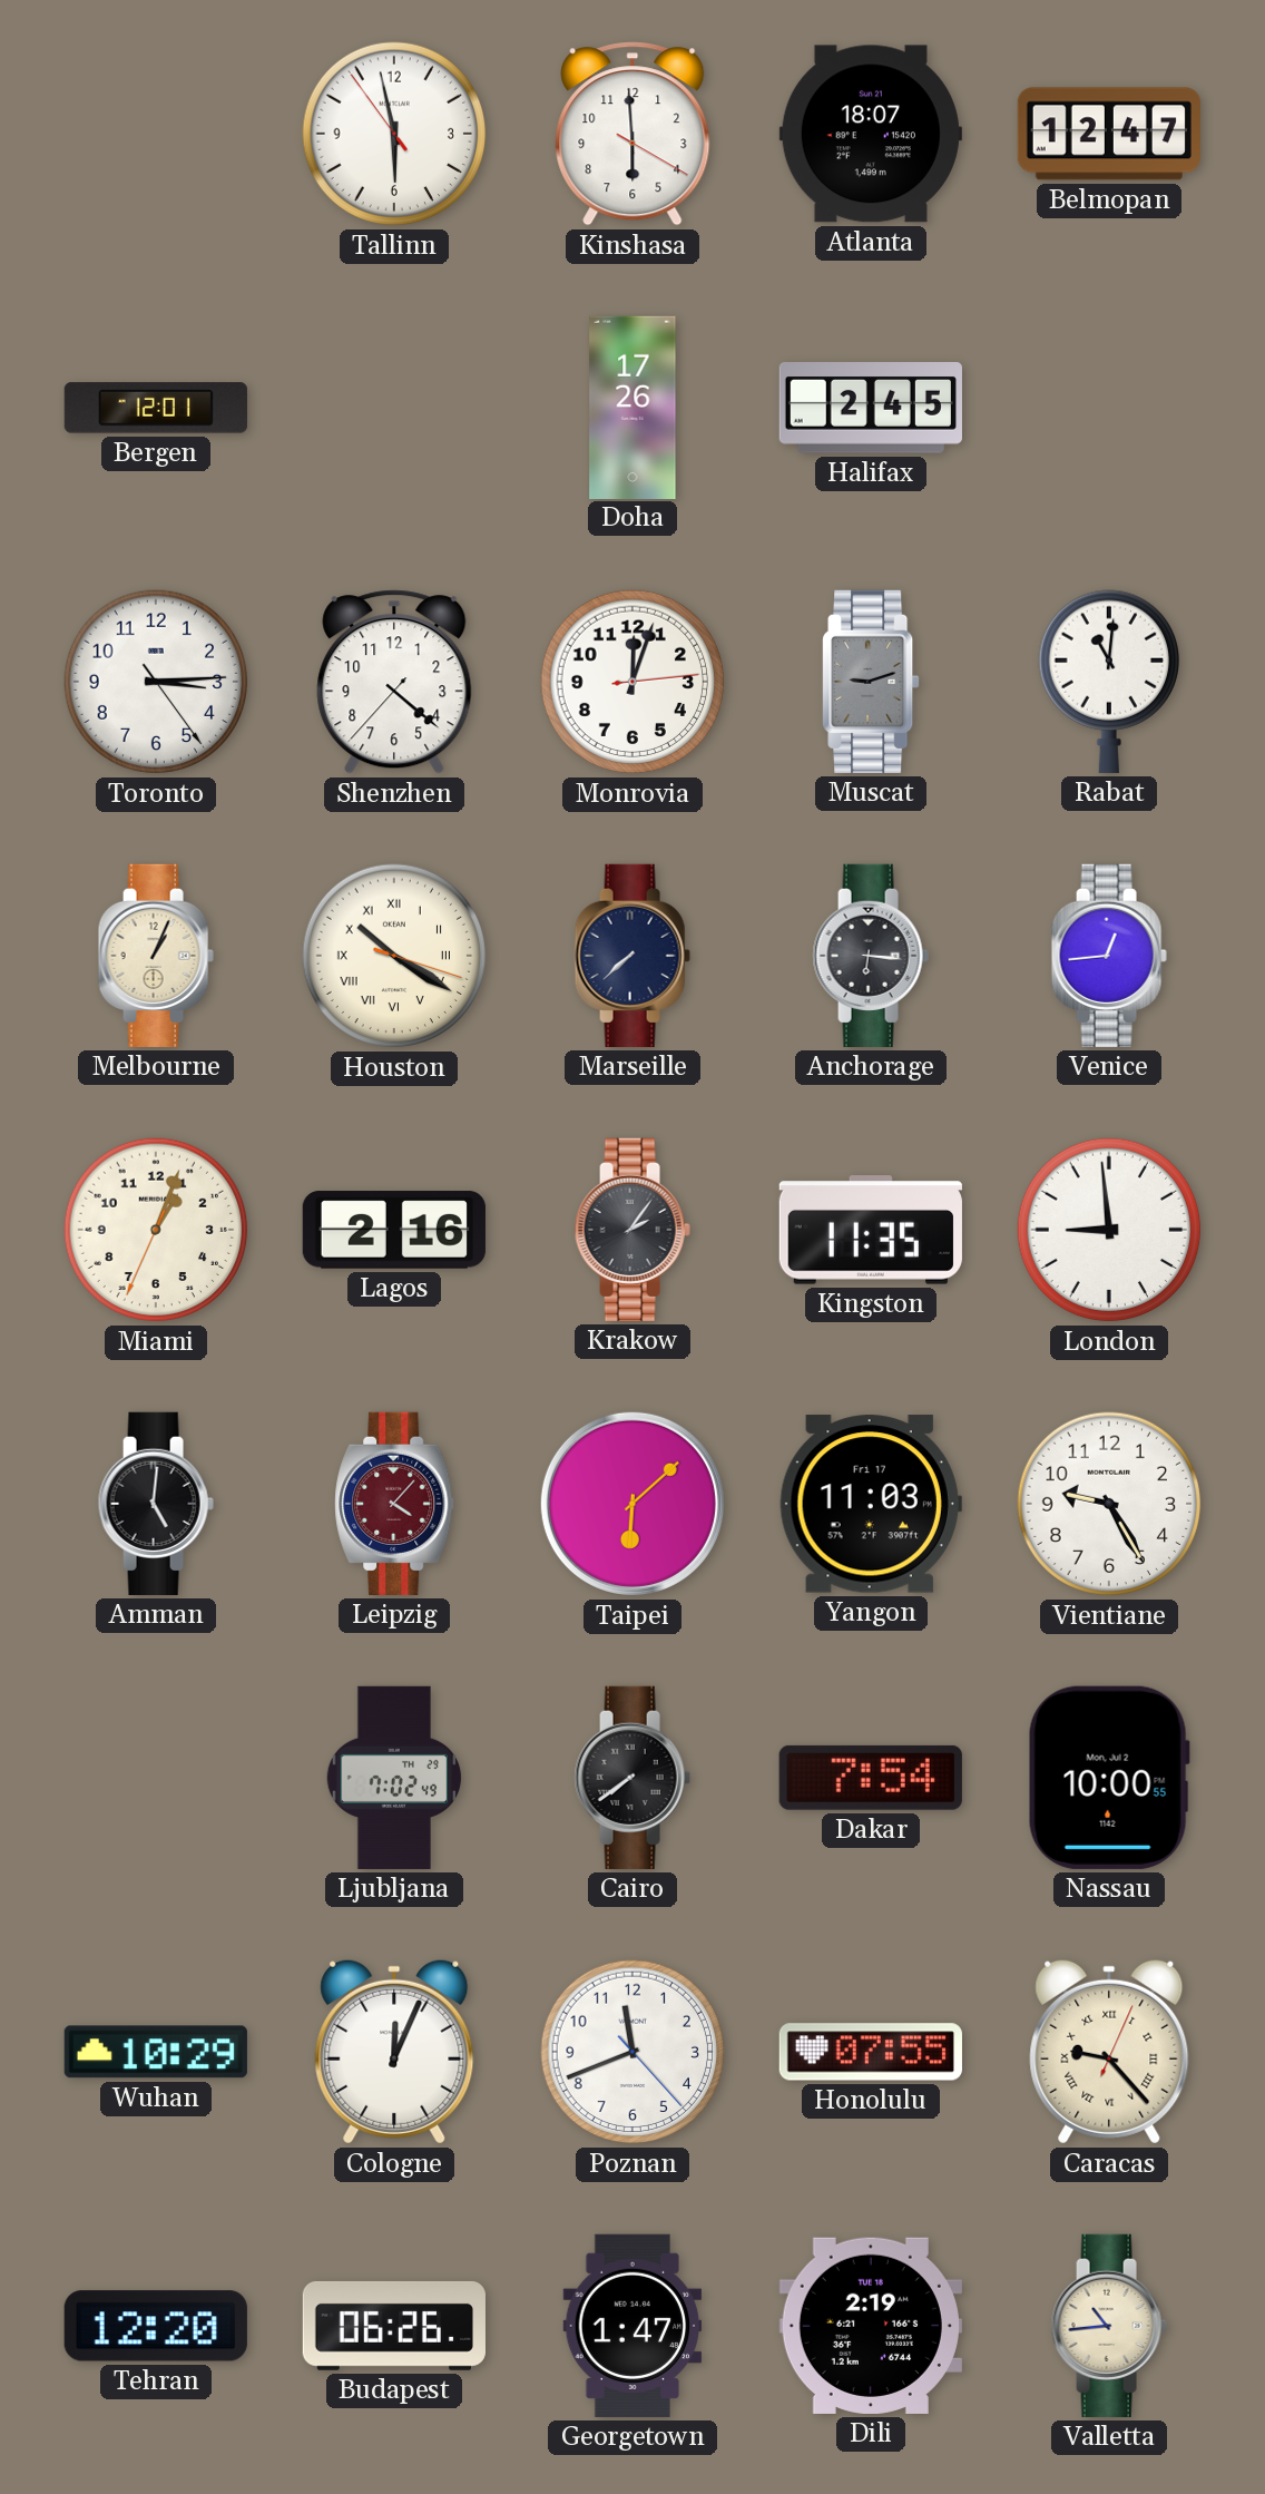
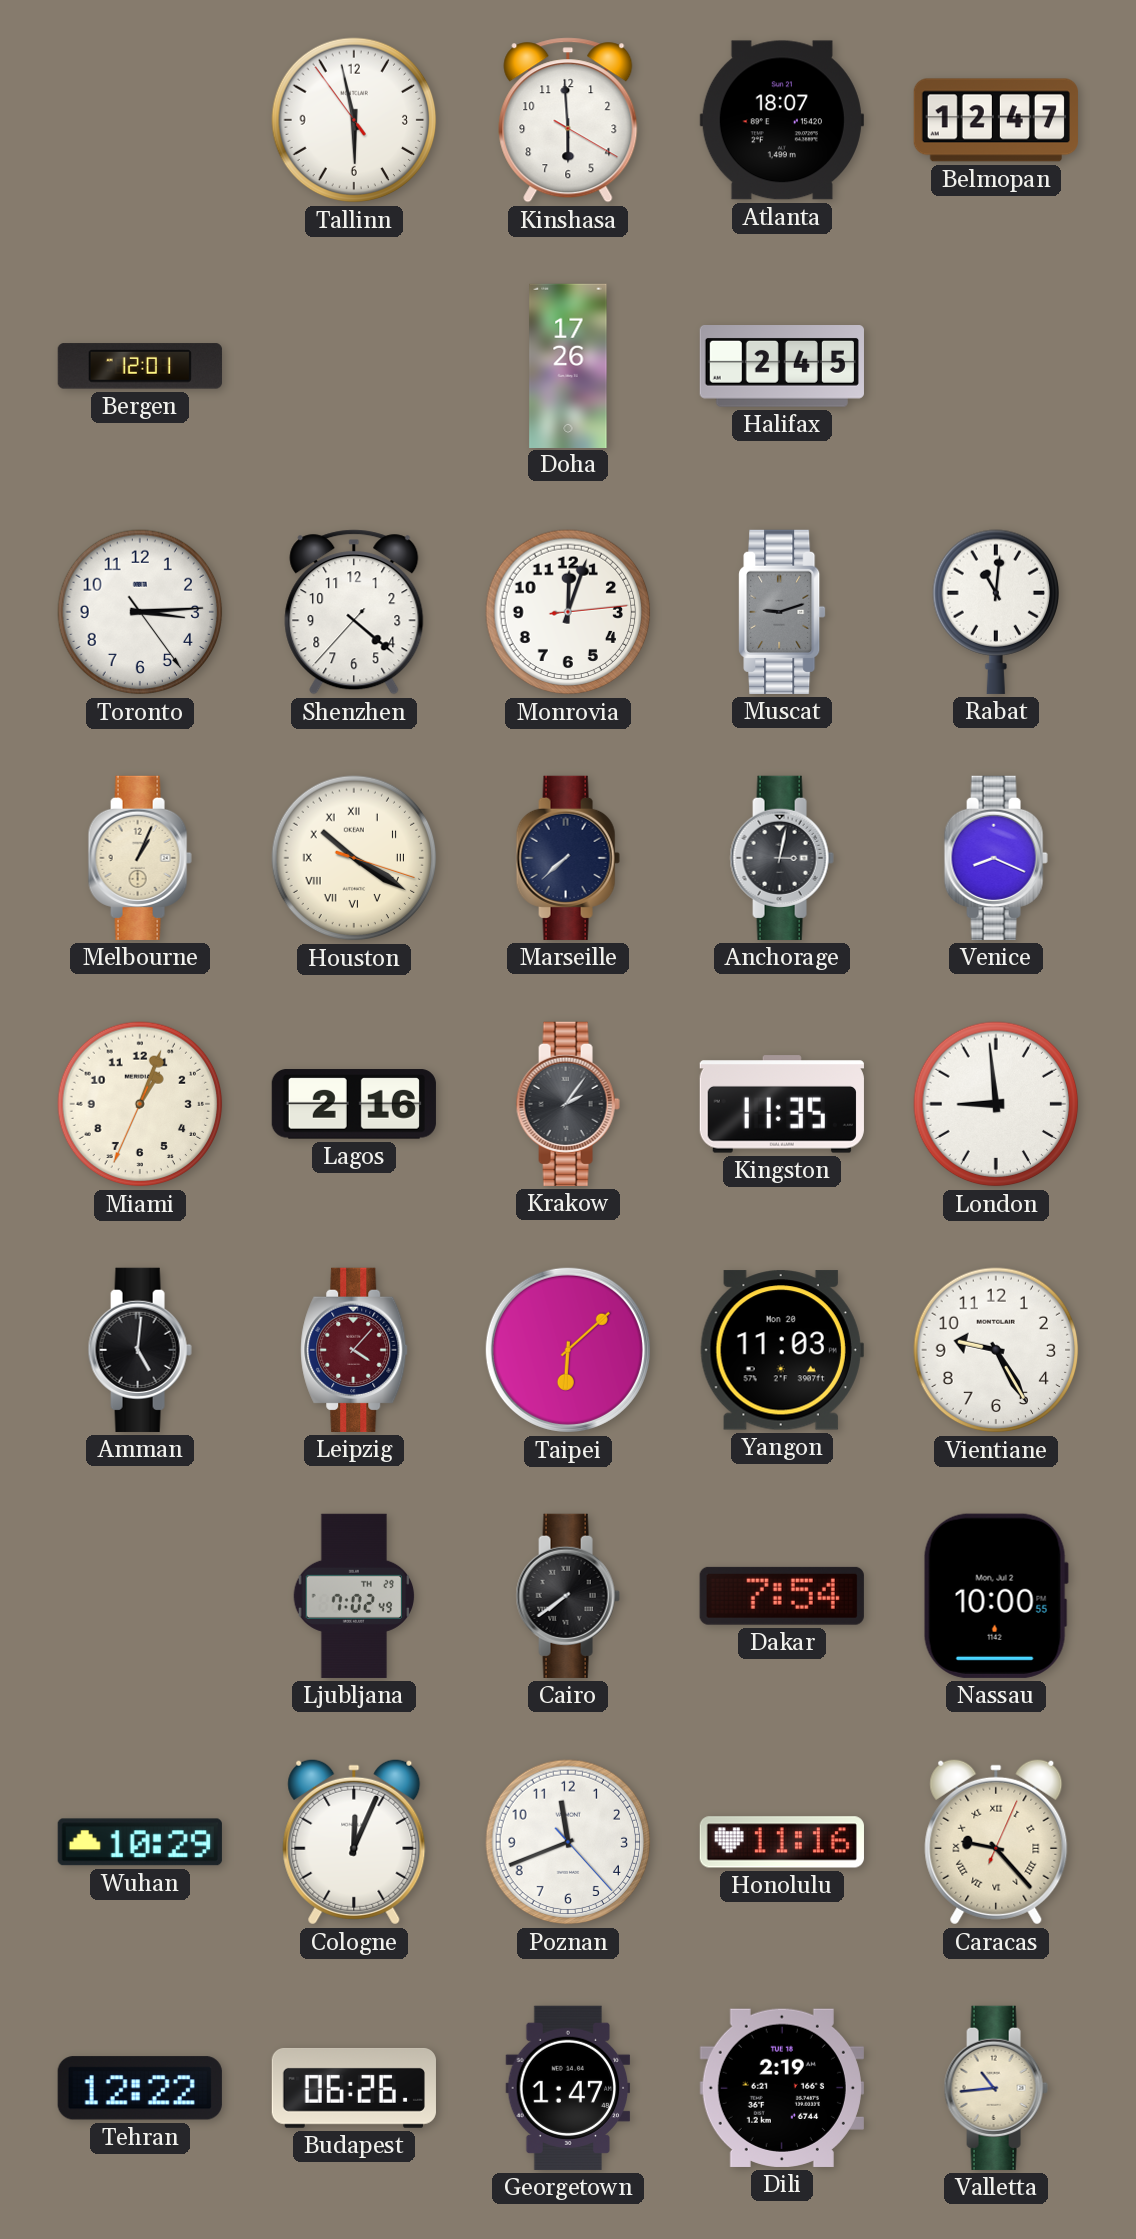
Anchorage: 6:16 -> 3:02 (782, 858)
Venice: 12:44 -> 8:19 (996, 858)
Yangon date: Fri 17 -> Mon 20 (782, 1350)
Honolulu: 07:55 -> 11:16 (782, 1842)
Tehran: 12:20 -> 12:22 (140, 2088)
